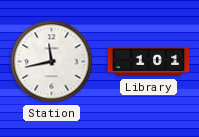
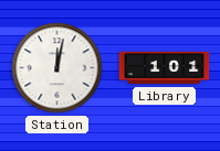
Station: 11:43 -> 12:02 (57, 68)
